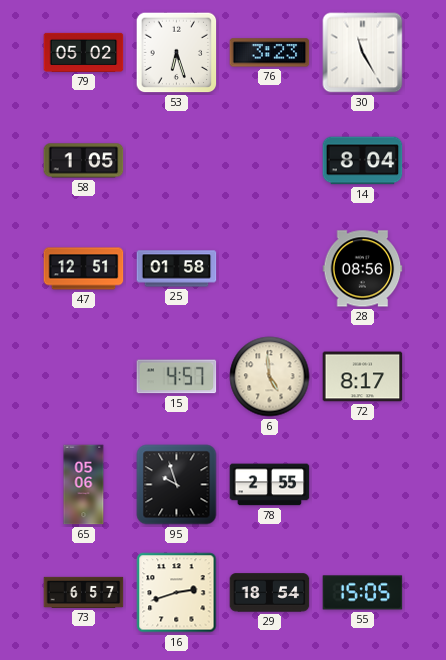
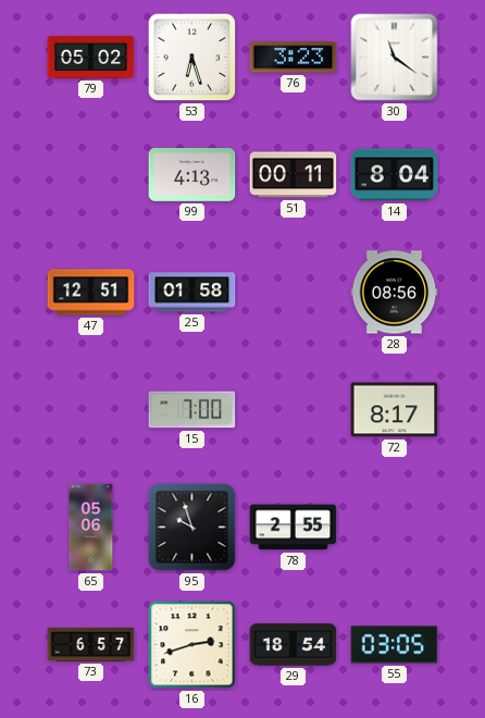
30: 11:25 -> 11:21 (395, 58)
58: 1:05 -> none (84, 161)
99: none -> 4:13 (192, 175)
51: none -> 00:11 (294, 175)
15: 4:57 -> 7:00 (192, 410)
6: 4:59 -> none (270, 377)
55: 15:05 -> 03:05 (395, 645)
